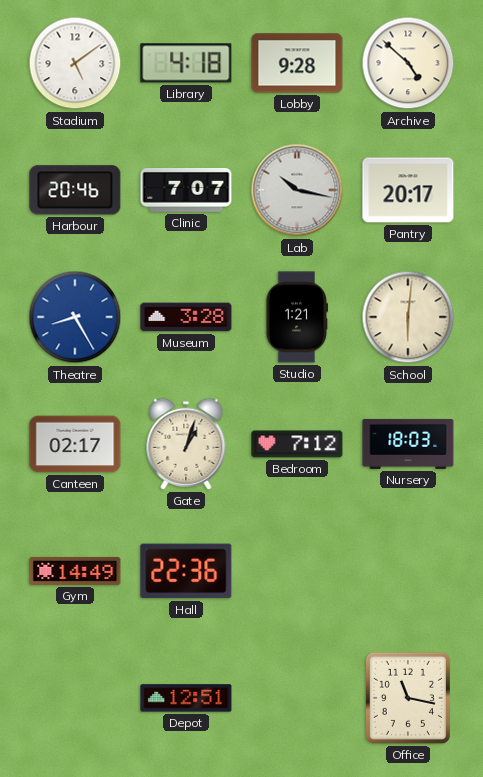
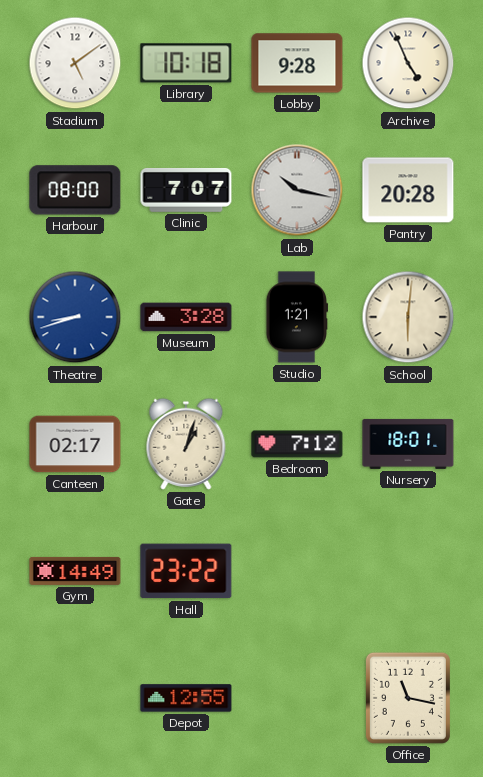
Library: 4:18 -> 10:18 (186, 63)
Archive: 4:52 -> 4:56 (408, 63)
Harbour: 20:46 -> 08:00 (75, 190)
Pantry: 20:17 -> 20:28 (408, 190)
Theatre: 8:25 -> 8:42 (75, 317)
Nursery: 18:03 -> 18:01 (408, 444)
Hall: 22:36 -> 23:22 (186, 571)
Depot: 12:51 -> 12:55 (186, 698)
